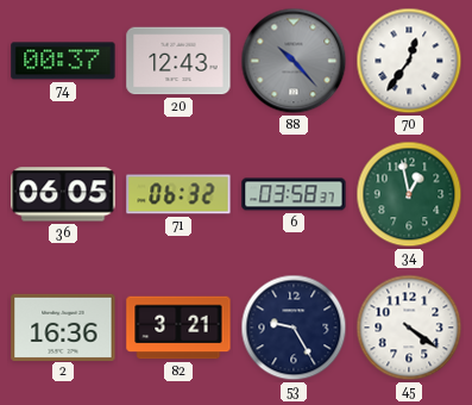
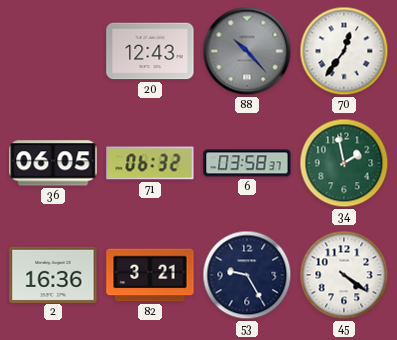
74: 00:37 -> none (63, 61)
34: 12:58 -> 1:58 (344, 163)
